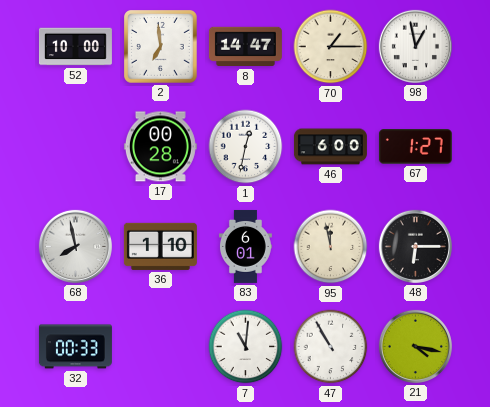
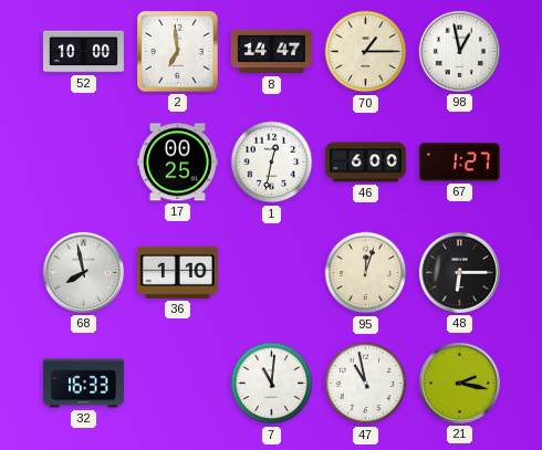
17: 00:28 -> 00:25 (177, 163)
83: 6:01 -> none (245, 246)
95: 11:58 -> 12:03 (366, 273)
32: 00:33 -> 16:33 (83, 384)
47: 10:55 -> 10:58 (366, 384)
21: 4:17 -> 2:17 (459, 383)
